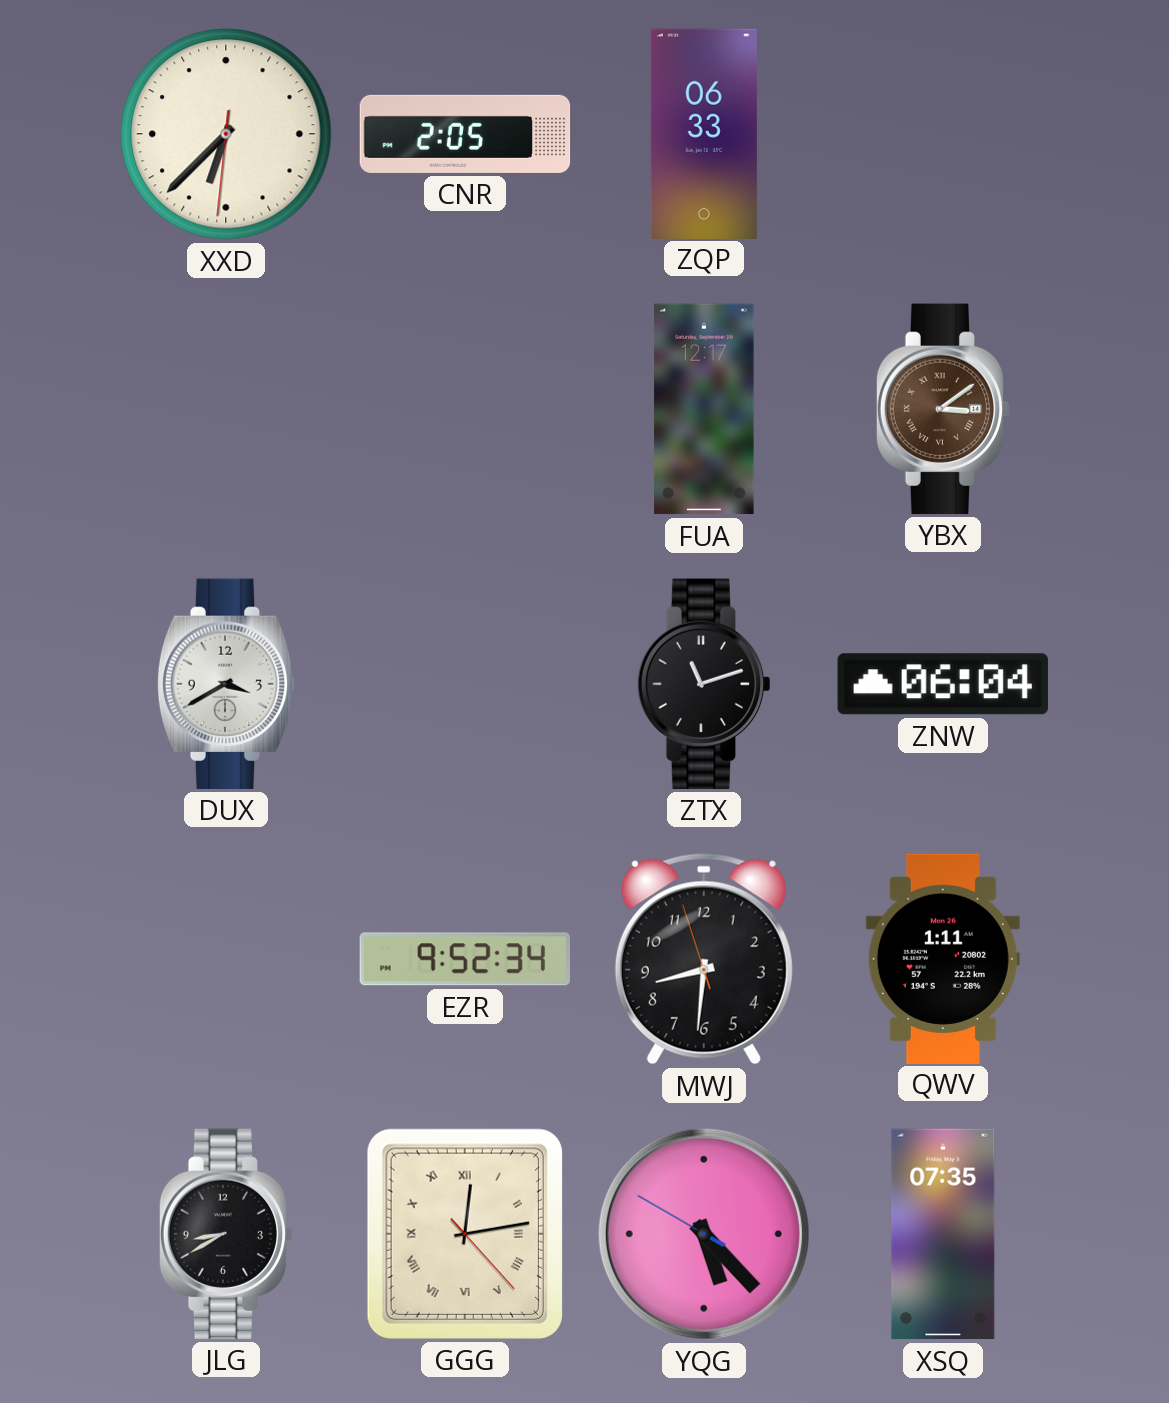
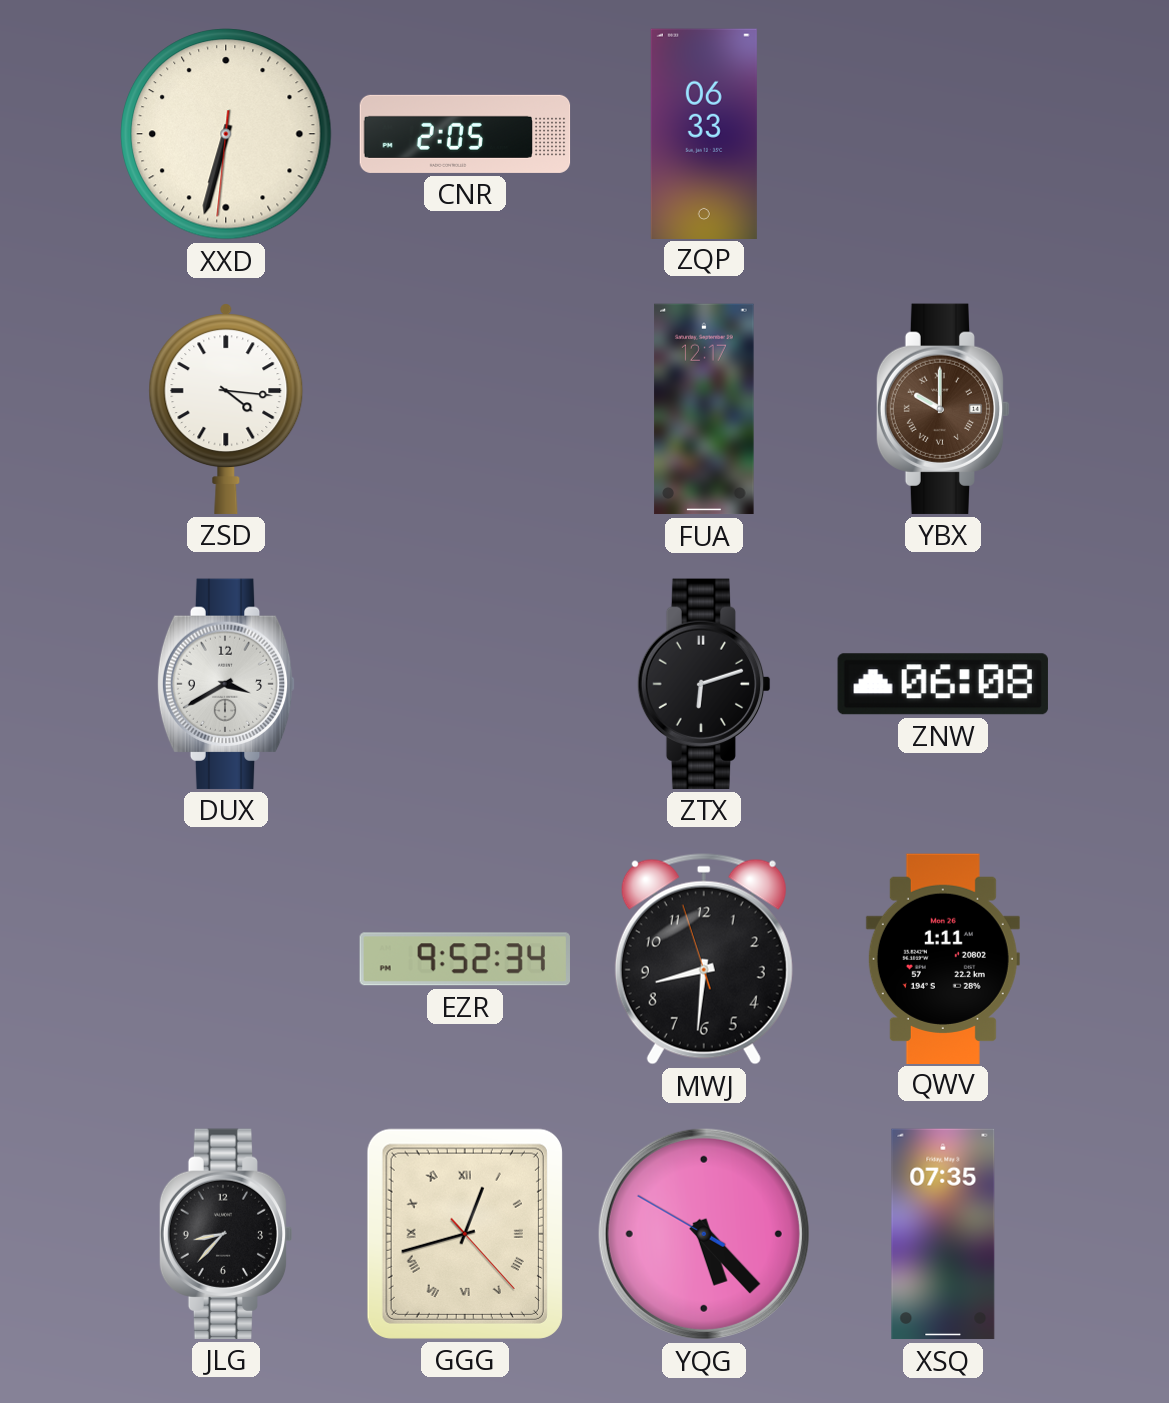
XXD: 6:37 -> 6:32 (226, 134)
ZSD: none -> 4:16 (226, 409)
YBX: 3:09 -> 10:00 (943, 409)
ZTX: 11:12 -> 6:12 (704, 684)
ZNW: 06:04 -> 06:08 (943, 684)
JLG: 8:40 -> 8:37 (226, 1234)
GGG: 12:13 -> 12:42 (465, 1234)
